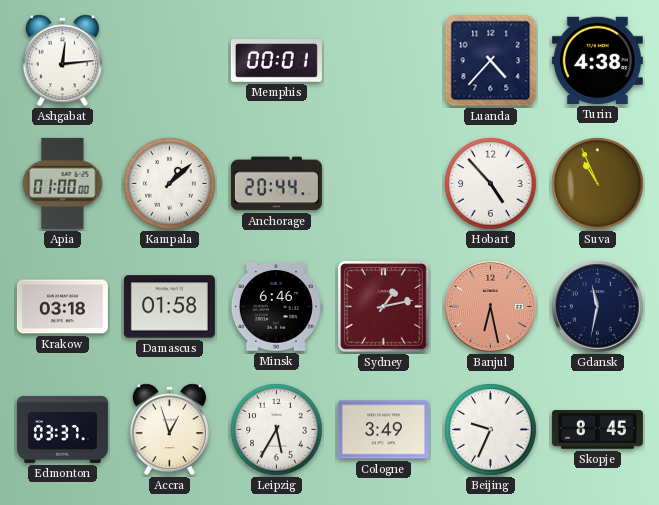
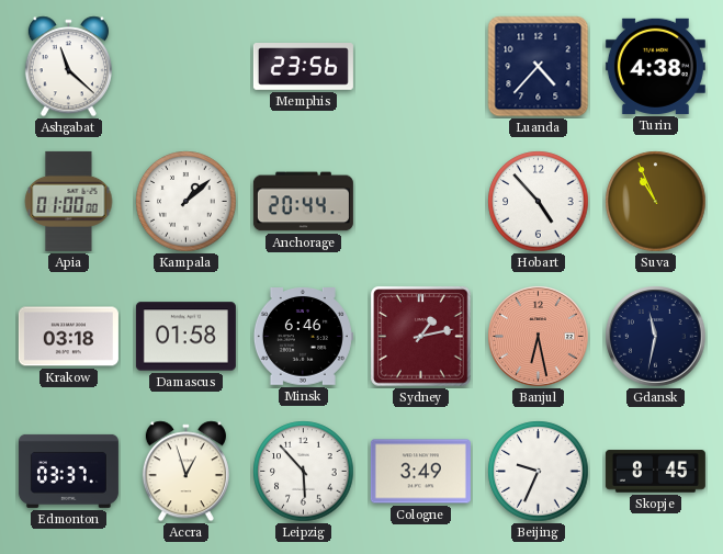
Ashgabat: 12:14 -> 11:22 (68, 67)
Memphis: 00:01 -> 23:56 (303, 67)
Leipzig: 5:35 -> 5:53 (304, 472)
